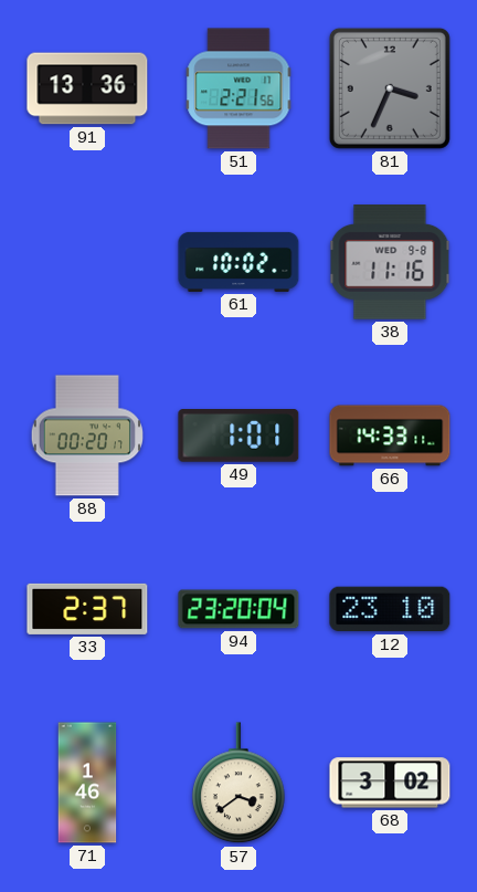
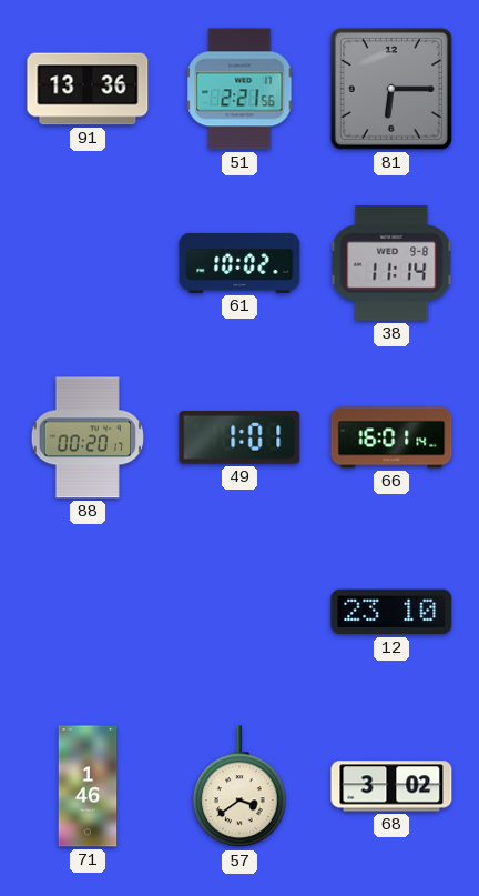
81: 3:34 -> 6:15 (391, 89)
38: 11:16 -> 11:14 (391, 263)
66: 14:33 -> 16:01 (391, 437)
33: 2:37 -> none (87, 609)
94: 23:20 -> none (239, 609)
